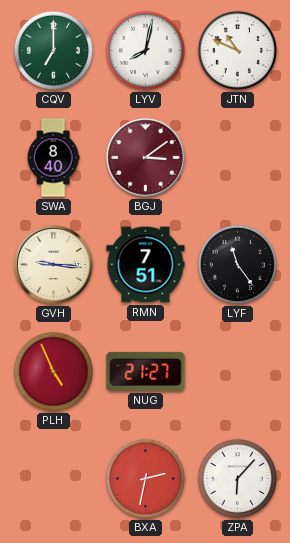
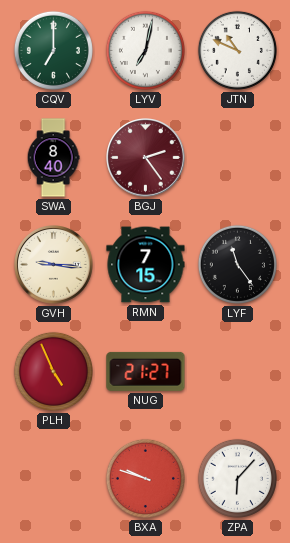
LYV: 8:02 -> 7:02 (145, 50)
BGJ: 3:09 -> 2:24 (146, 158)
RMN: 7:51 -> 7:15 (146, 265)
BXA: 2:32 -> 9:48 (145, 478)
